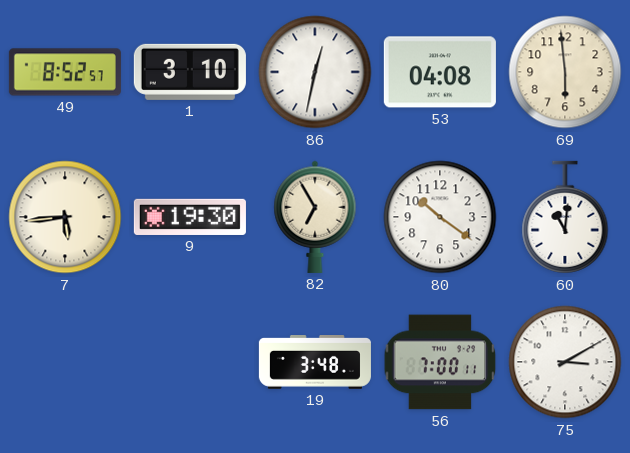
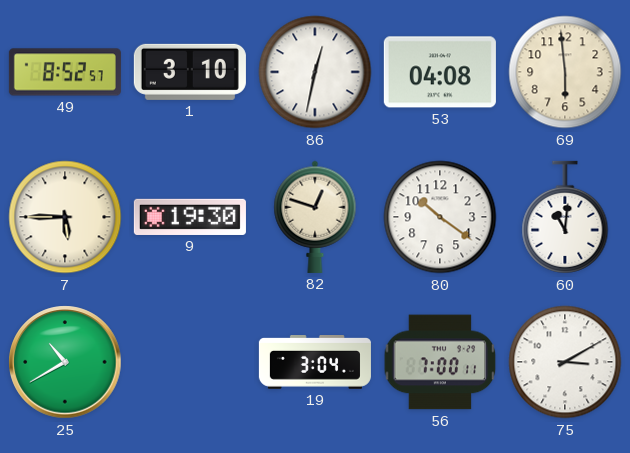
7: 5:44 -> 5:45 (65, 217)
82: 6:55 -> 12:48 (315, 217)
25: none -> 10:40 (65, 362)
19: 3:48 -> 3:04 (315, 363)
